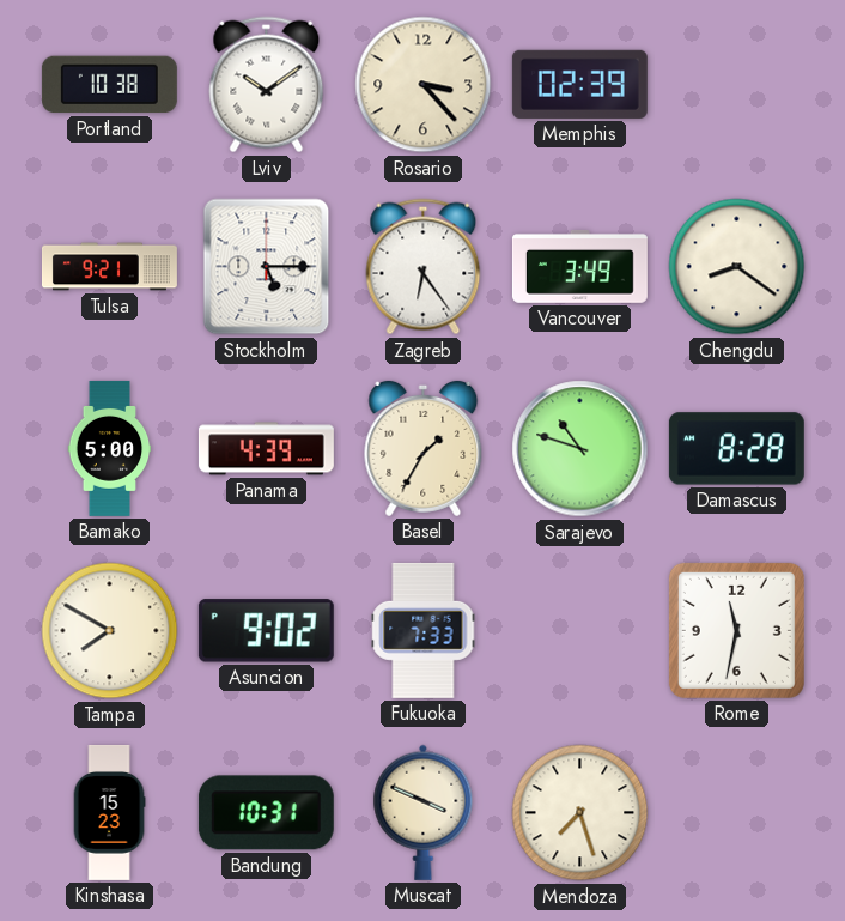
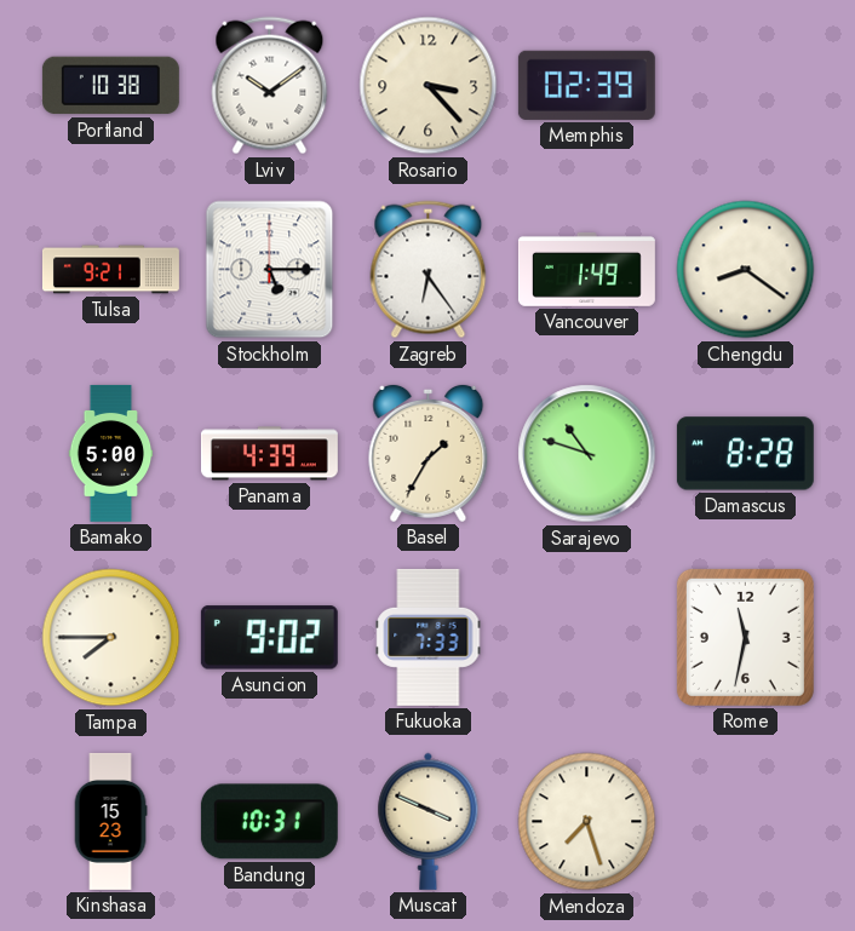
Vancouver: 3:49 -> 1:49 (586, 269)
Tampa: 7:50 -> 7:45 (111, 638)
